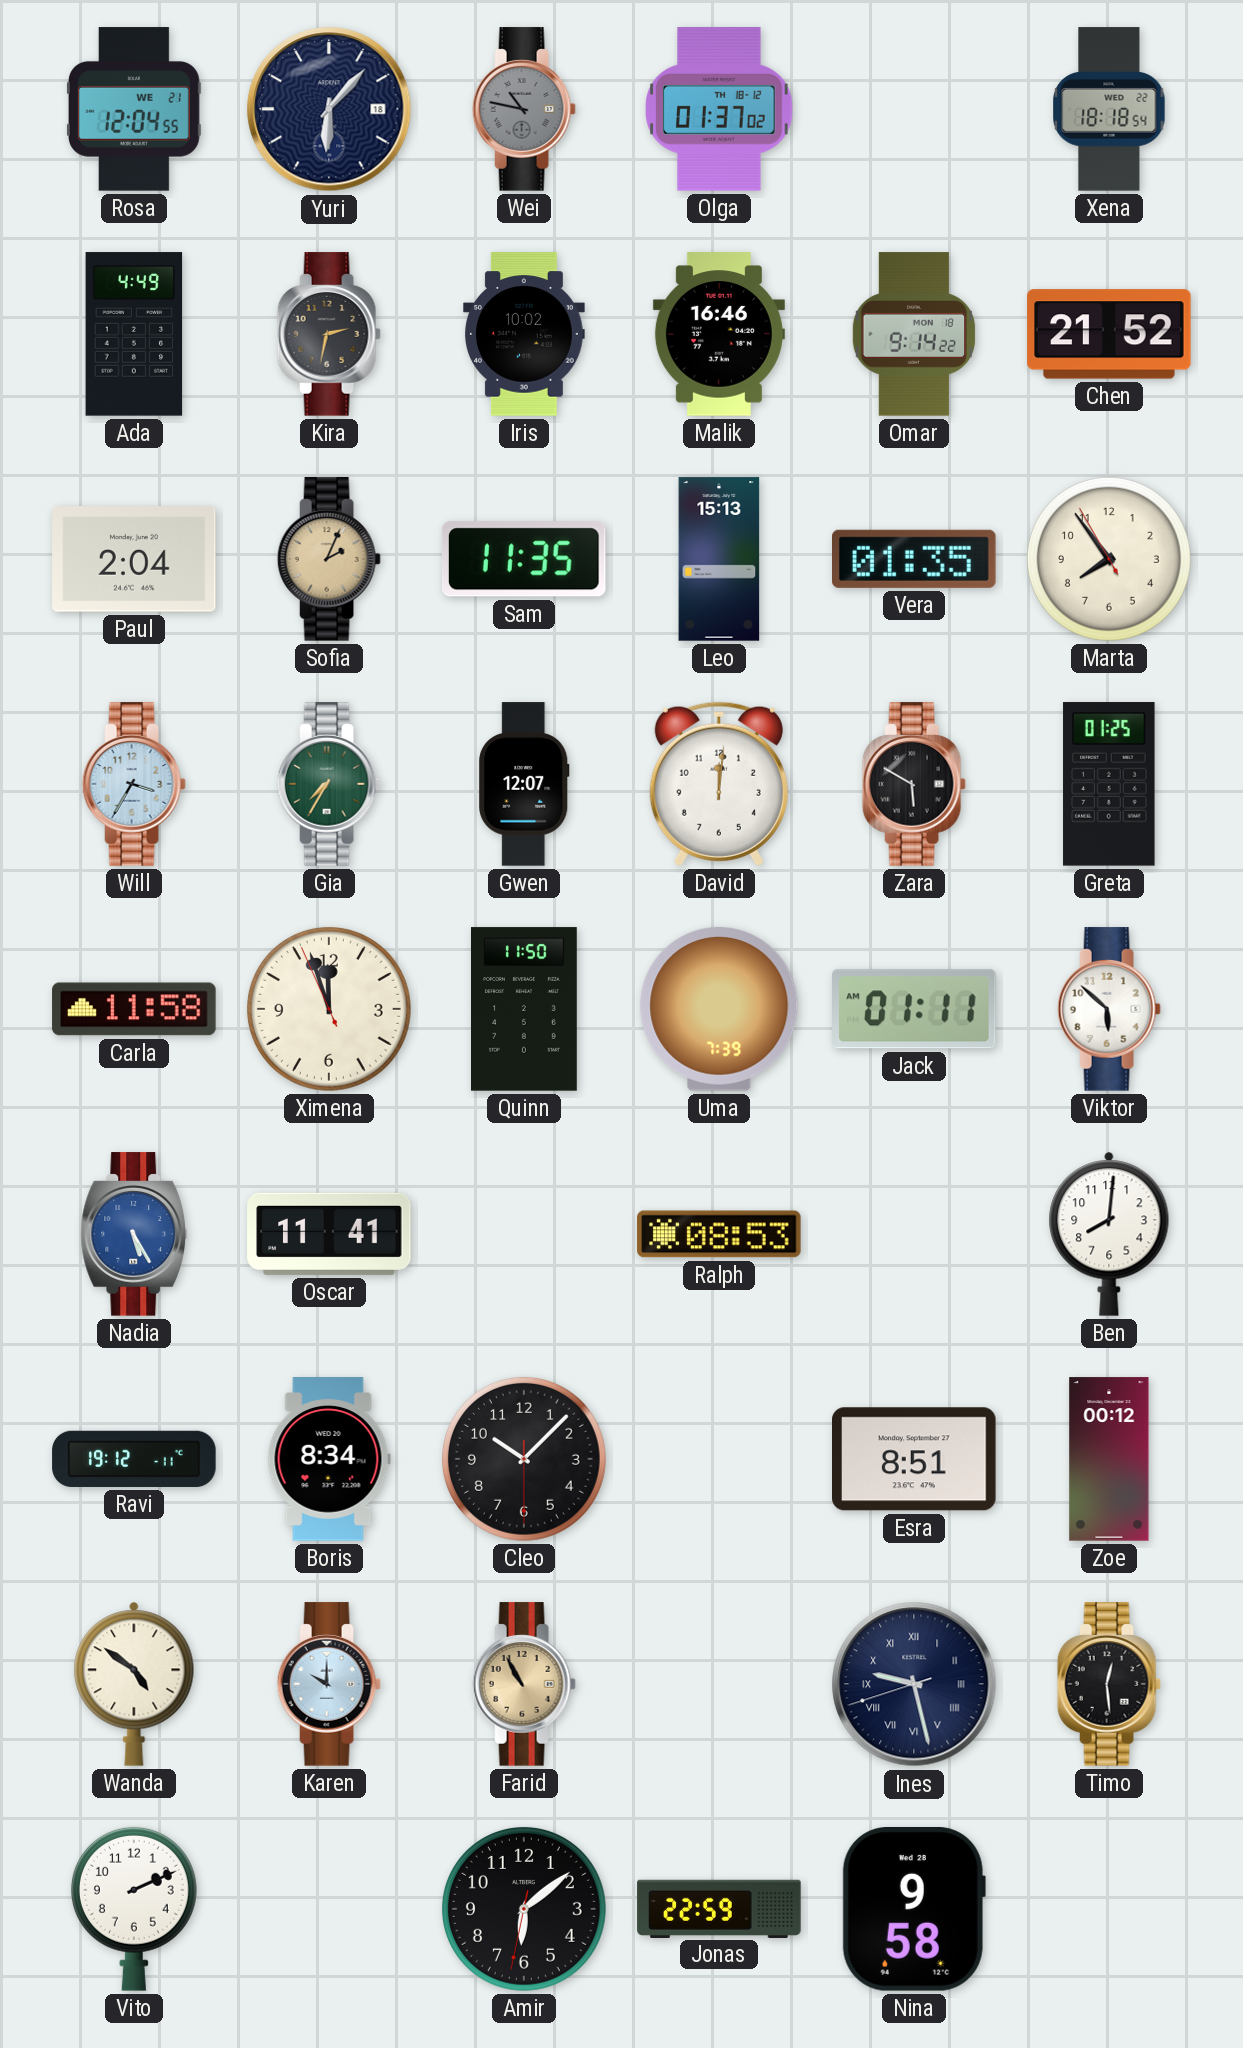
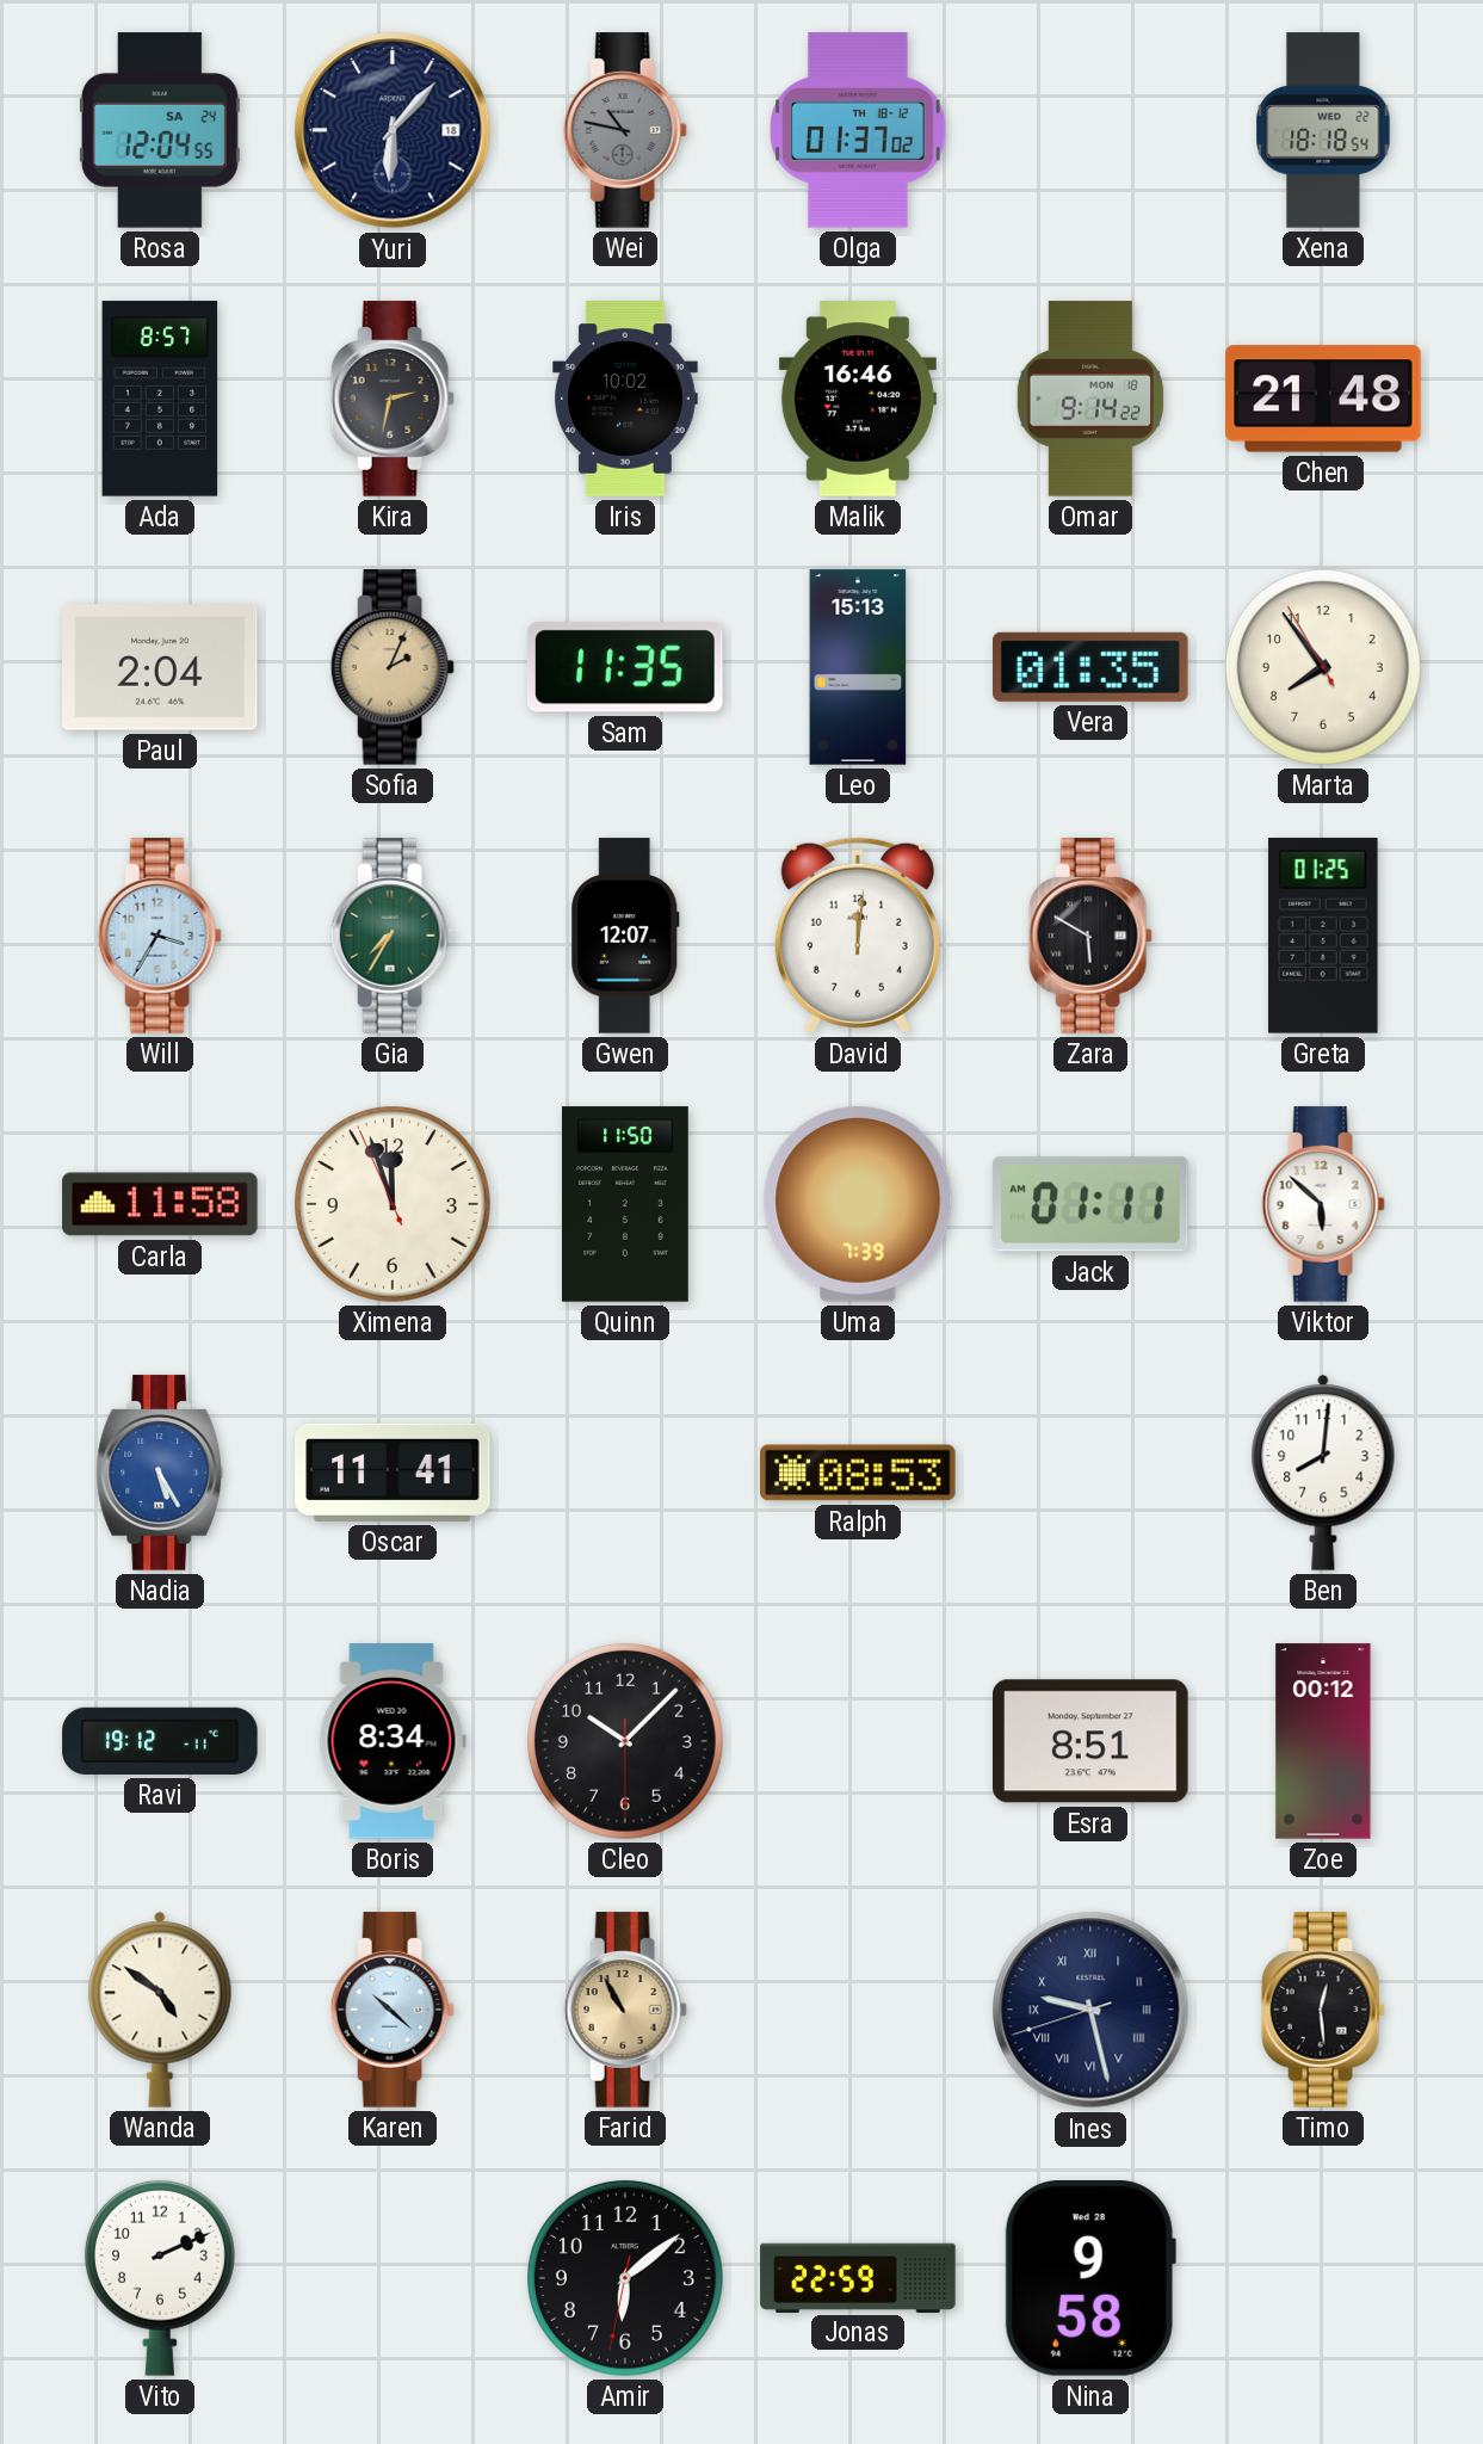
Rosa date: WE 21 -> SA 24 (160, 130)
Ada: 4:49 -> 8:57 (160, 399)
Chen: 21:52 -> 21:48 (1323, 399)
Karen: 10:00 -> 10:22 (393, 2010)
